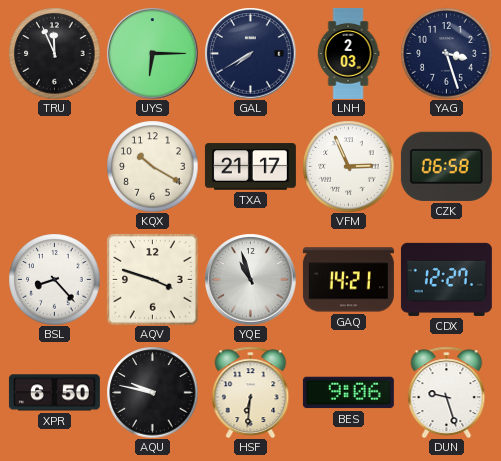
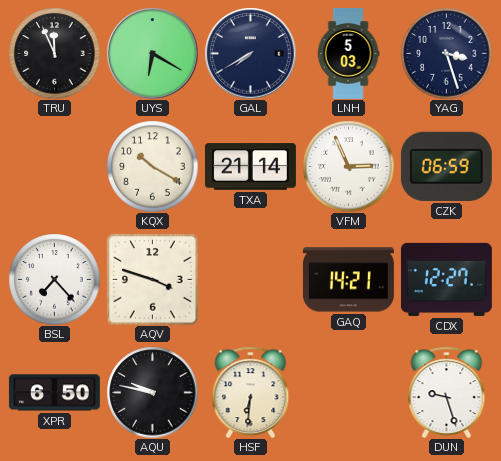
UYS: 6:15 -> 6:20 (152, 53)
LNH: 2:03 -> 5:03 (348, 53)
TXA: 21:17 -> 21:14 (250, 167)
CZK: 06:58 -> 06:59 (446, 166)
BSL: 8:23 -> 7:23 (54, 279)
YQE: 10:57 -> none (250, 279)
BES: 9:06 -> none (348, 393)
